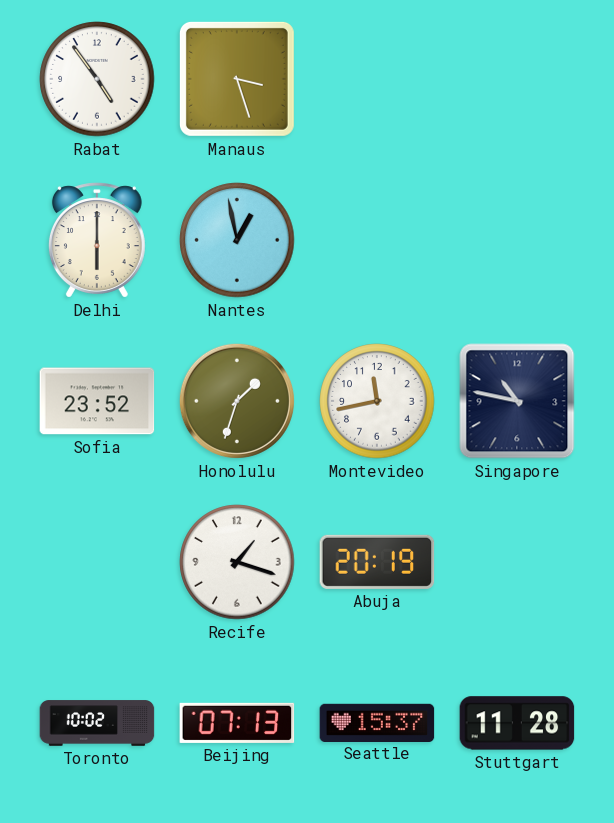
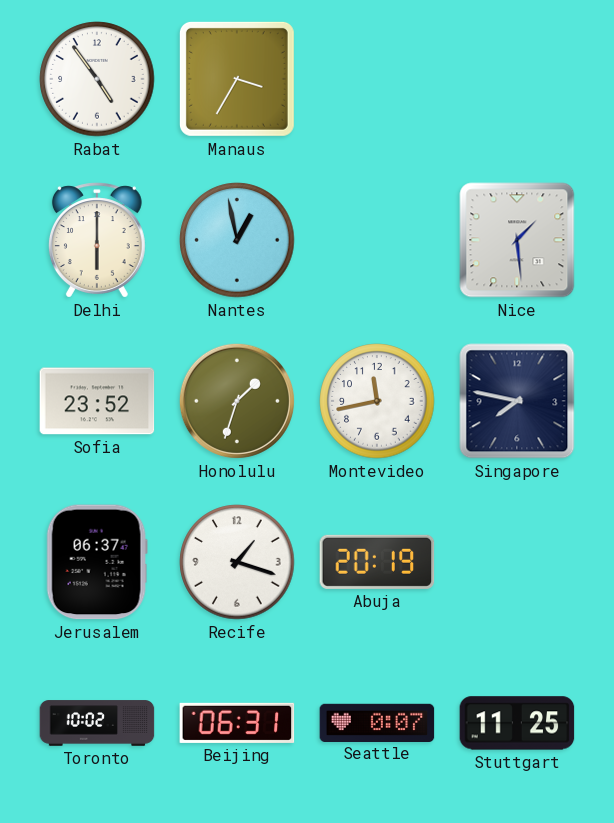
Manaus: 3:27 -> 3:35 (237, 79)
Nice: none -> 1:29 (517, 240)
Singapore: 10:47 -> 7:47 (517, 401)
Jerusalem: none -> 06:37 (97, 562)
Beijing: 07:13 -> 06:31 (237, 723)
Seattle: 15:37 -> 0:07 (377, 722)
Stuttgart: 11:28 -> 11:25 (517, 723)
